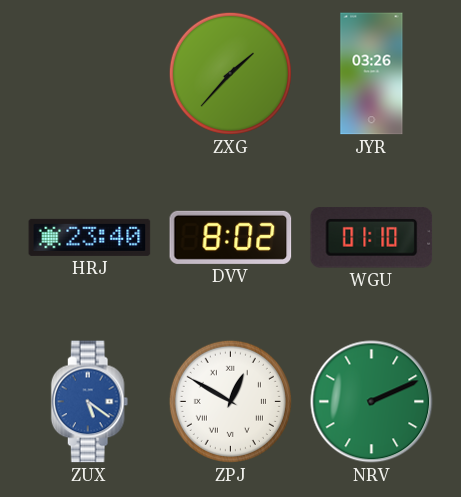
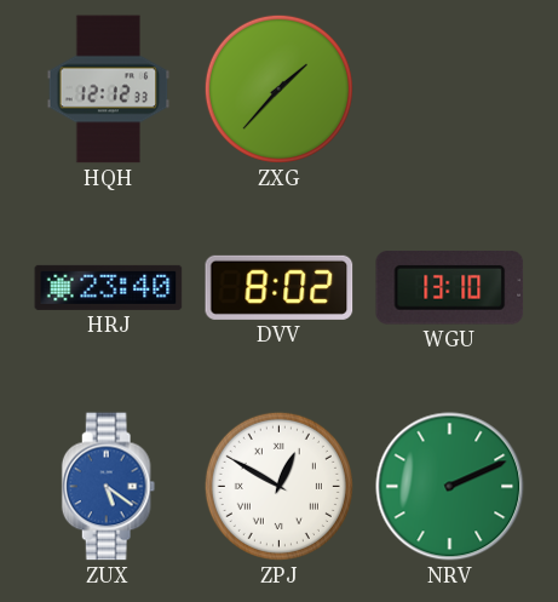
HQH: none -> 12:12 (109, 90)
JYR: 03:26 -> none (372, 74)
WGU: 01:10 -> 13:10 (450, 288)
